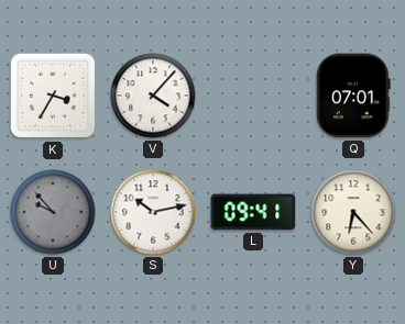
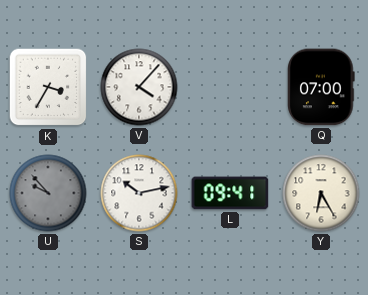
Q: 07:01 -> 07:00 (321, 87)
Y: 6:23 -> 6:25 (321, 193)
